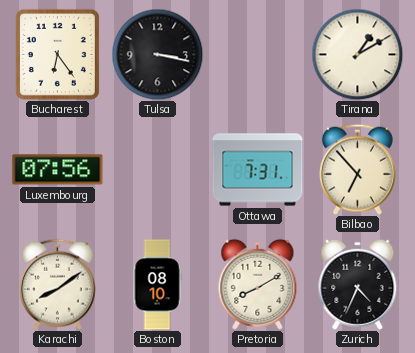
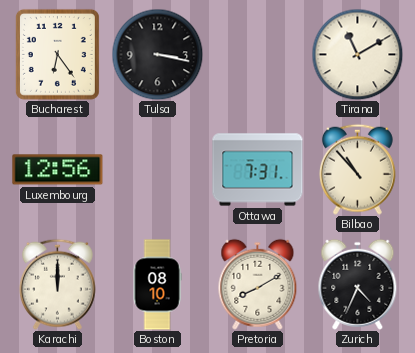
Tirana: 1:10 -> 11:10 (357, 54)
Luxembourg: 07:56 -> 12:56 (58, 170)
Bilbao: 6:53 -> 10:53 (357, 169)
Karachi: 8:09 -> 12:00 (57, 284)
